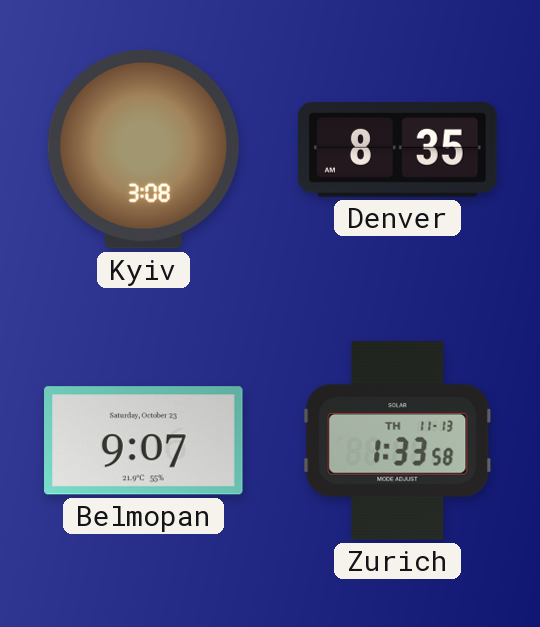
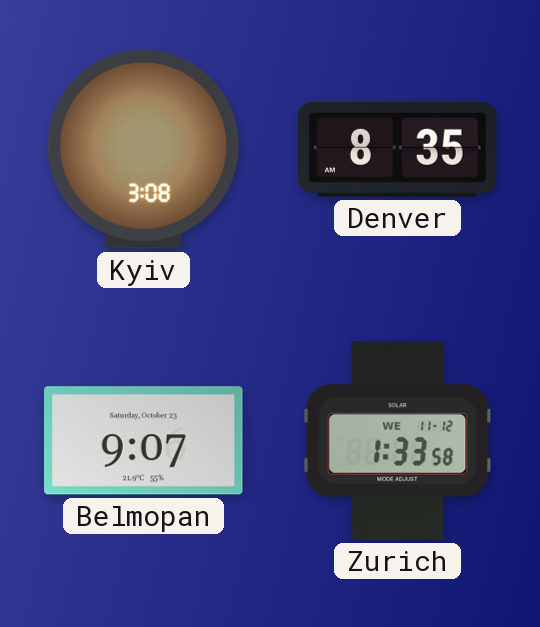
Zurich date: TH 11-13 -> WE 11-12 (398, 441)
